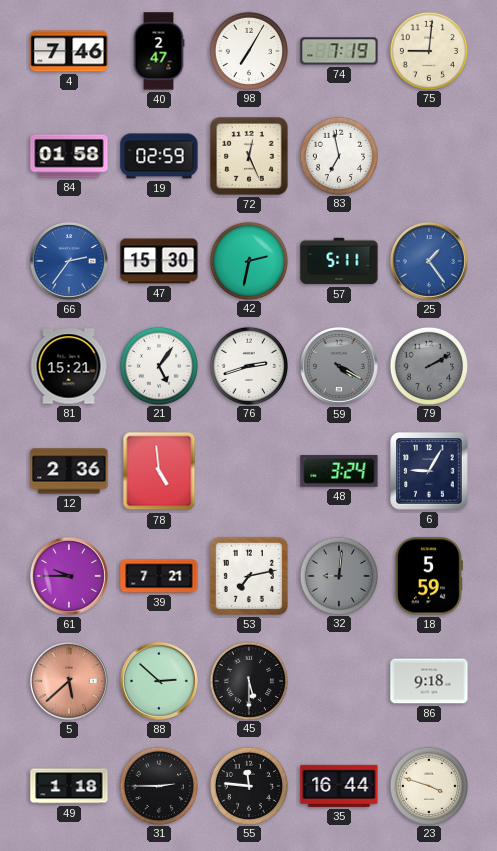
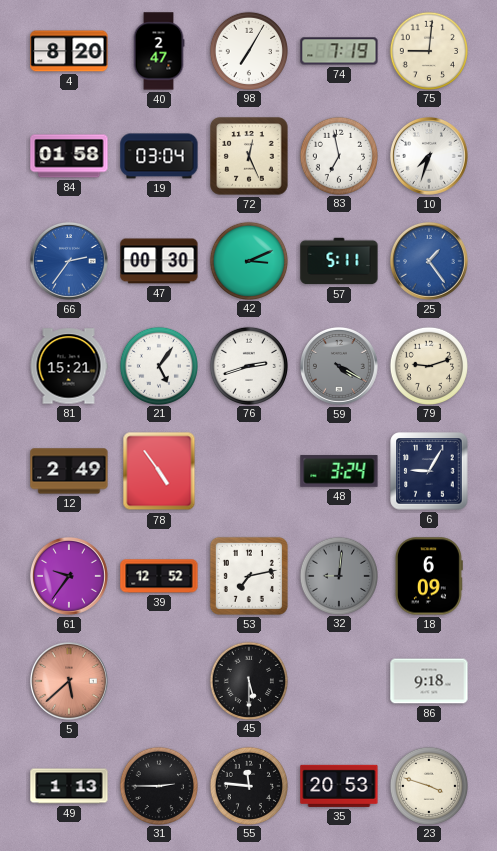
4: 7:46 -> 8:20 (69, 51)
19: 02:59 -> 03:04 (159, 156)
10: none -> 7:33 (429, 156)
47: 15:30 -> 00:30 (159, 261)
42: 2:32 -> 3:11 (248, 260)
79: 2:10 -> 9:12 (428, 365)
79 dial: grey -> cream (428, 365)
12: 2:36 -> 2:49 (69, 471)
78: 4:59 -> 4:54 (159, 471)
61: 9:45 -> 9:36 (69, 576)
39: 7:21 -> 12:52 (159, 576)
18: 5:59 -> 6:09 (429, 576)
88: 2:52 -> none (159, 681)
49: 1:18 -> 1:13 (69, 786)
35: 16:44 -> 20:53 (339, 786)
